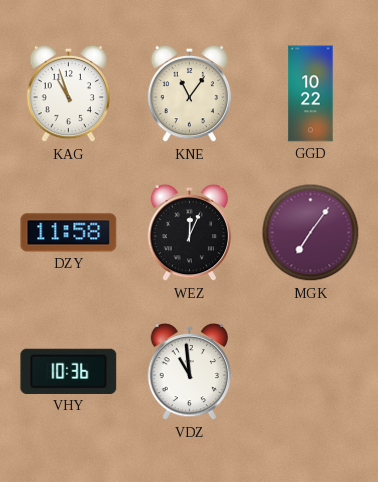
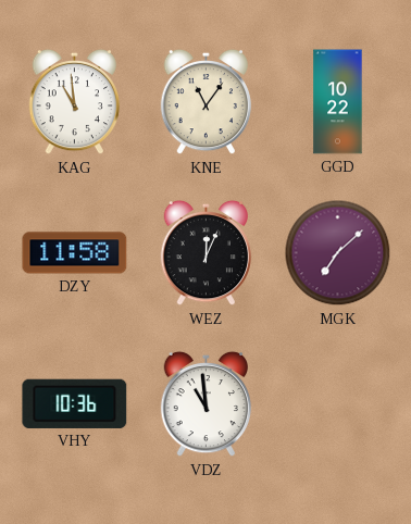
KAG: 10:57 -> 10:59 (75, 102)
MGK: 7:06 -> 7:08 (338, 253)
